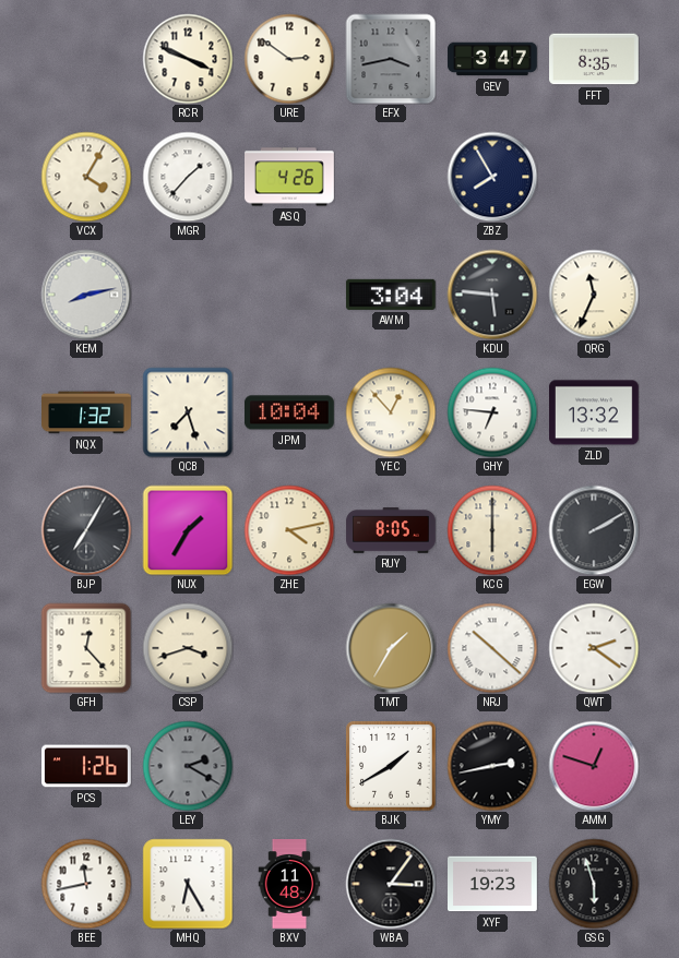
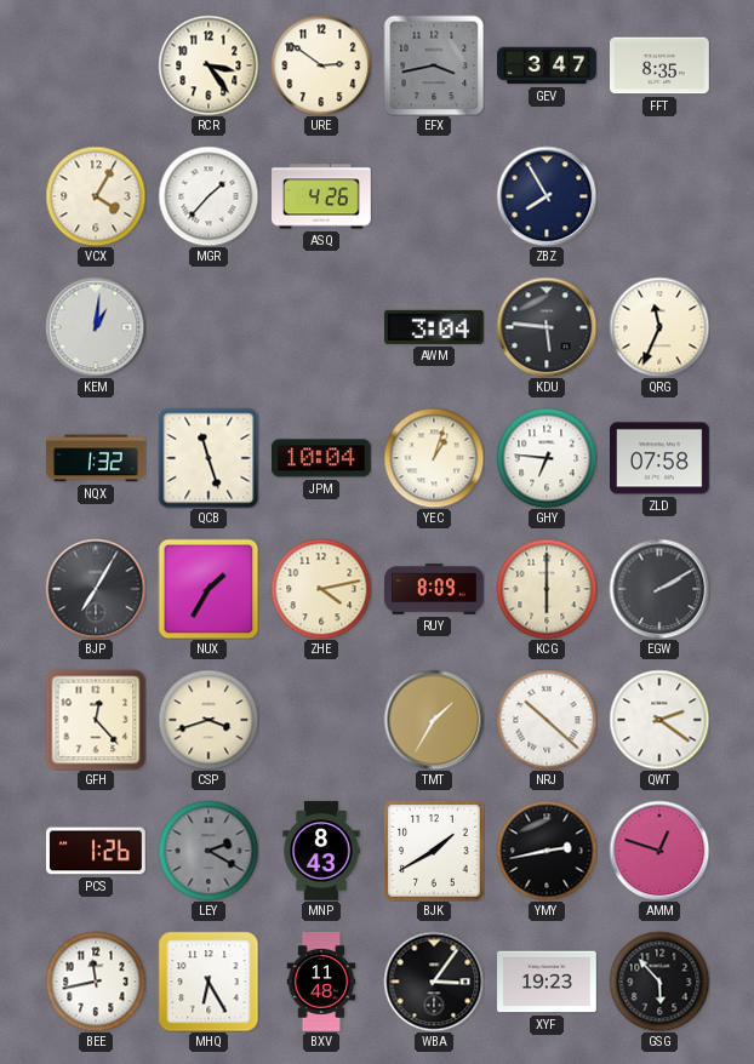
RCR: 3:49 -> 3:24 (209, 65)
KEM: 8:13 -> 1:01 (96, 327)
QCB: 7:27 -> 11:27 (209, 458)
YEC: 12:53 -> 1:03 (434, 458)
ZLD: 13:32 -> 07:58 (661, 458)
RUY: 8:05 -> 8:09 (434, 589)
MNP: none -> 8:43 (321, 851)
GSG: 5:57 -> 5:53 (659, 982)
